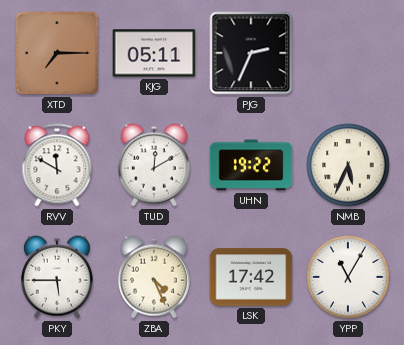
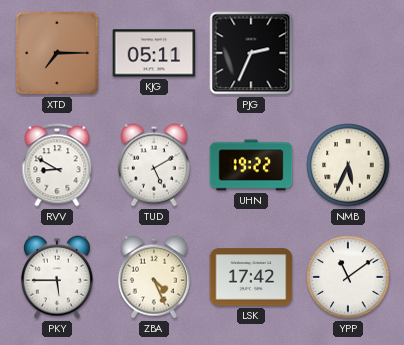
RVV: 11:50 -> 8:50 (57, 165)
TUD: 12:10 -> 5:10 (154, 165)
YPP: 11:05 -> 11:09 (348, 277)
